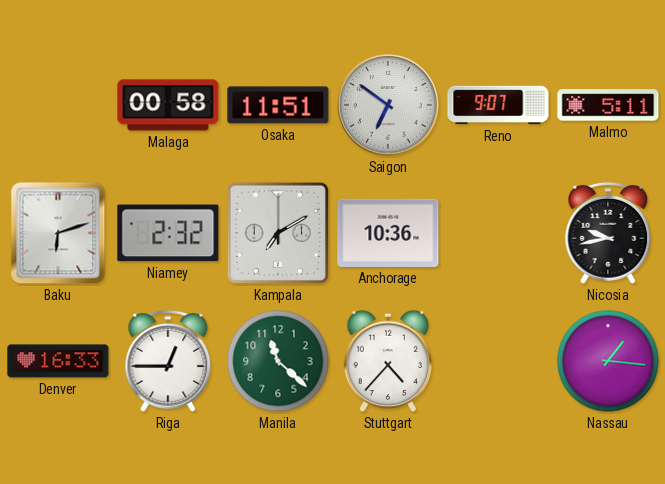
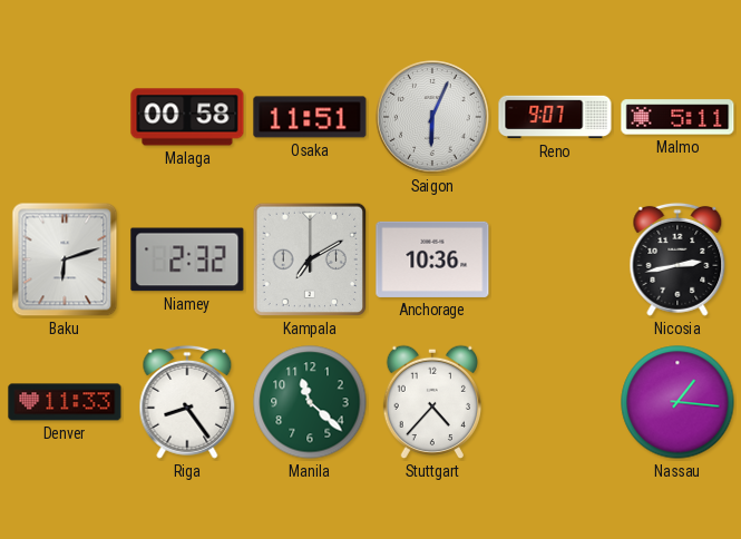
Saigon: 6:51 -> 6:04 (432, 117)
Nicosia: 9:43 -> 2:43 (677, 259)
Denver: 16:33 -> 11:33 (65, 402)
Riga: 12:45 -> 8:24 (187, 402)
